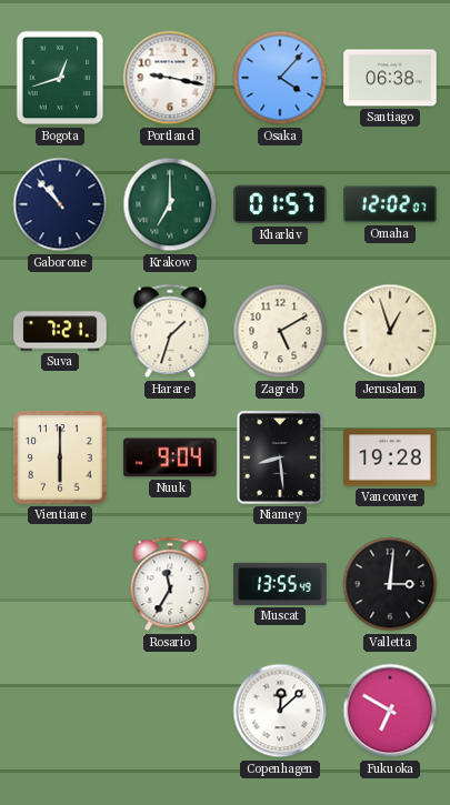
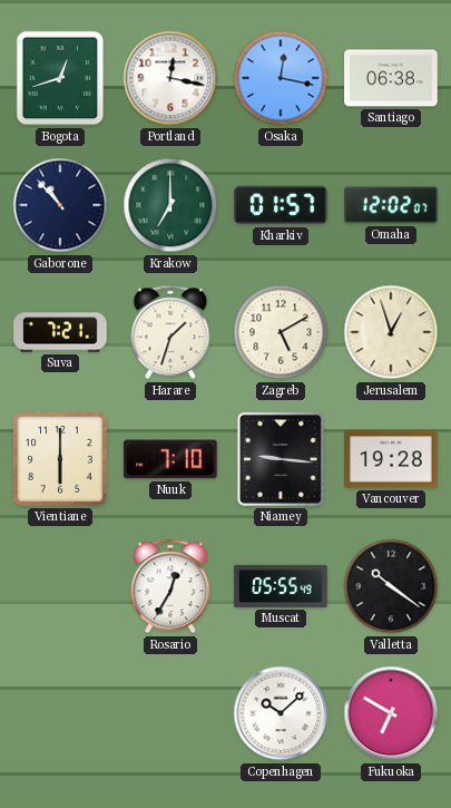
Portland: 9:17 -> 12:17 (170, 78)
Osaka: 4:07 -> 12:17 (281, 78)
Nuuk: 9:04 -> 7:10 (170, 459)
Niamey: 8:29 -> 9:16 (281, 459)
Rosario: 11:35 -> 12:35 (170, 586)
Muscat: 13:55 -> 05:55 (281, 586)
Valletta: 3:01 -> 10:21 (391, 586)
Copenhagen: 12:08 -> 10:08 (281, 713)
